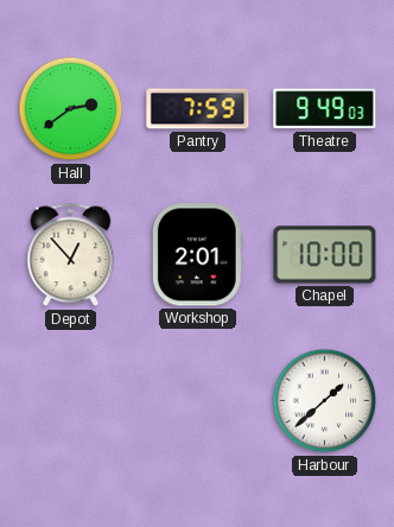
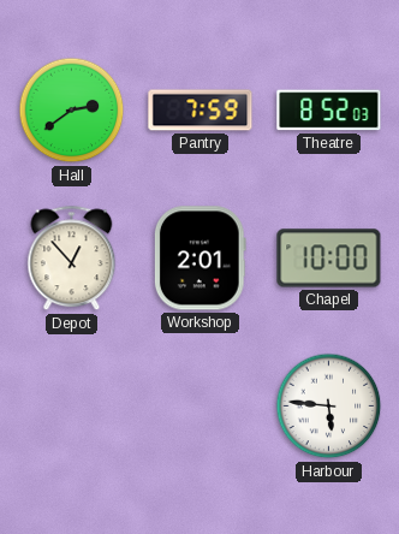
Theatre: 9:49 -> 8:52 (329, 111)
Harbour: 1:38 -> 5:46 (329, 407)
